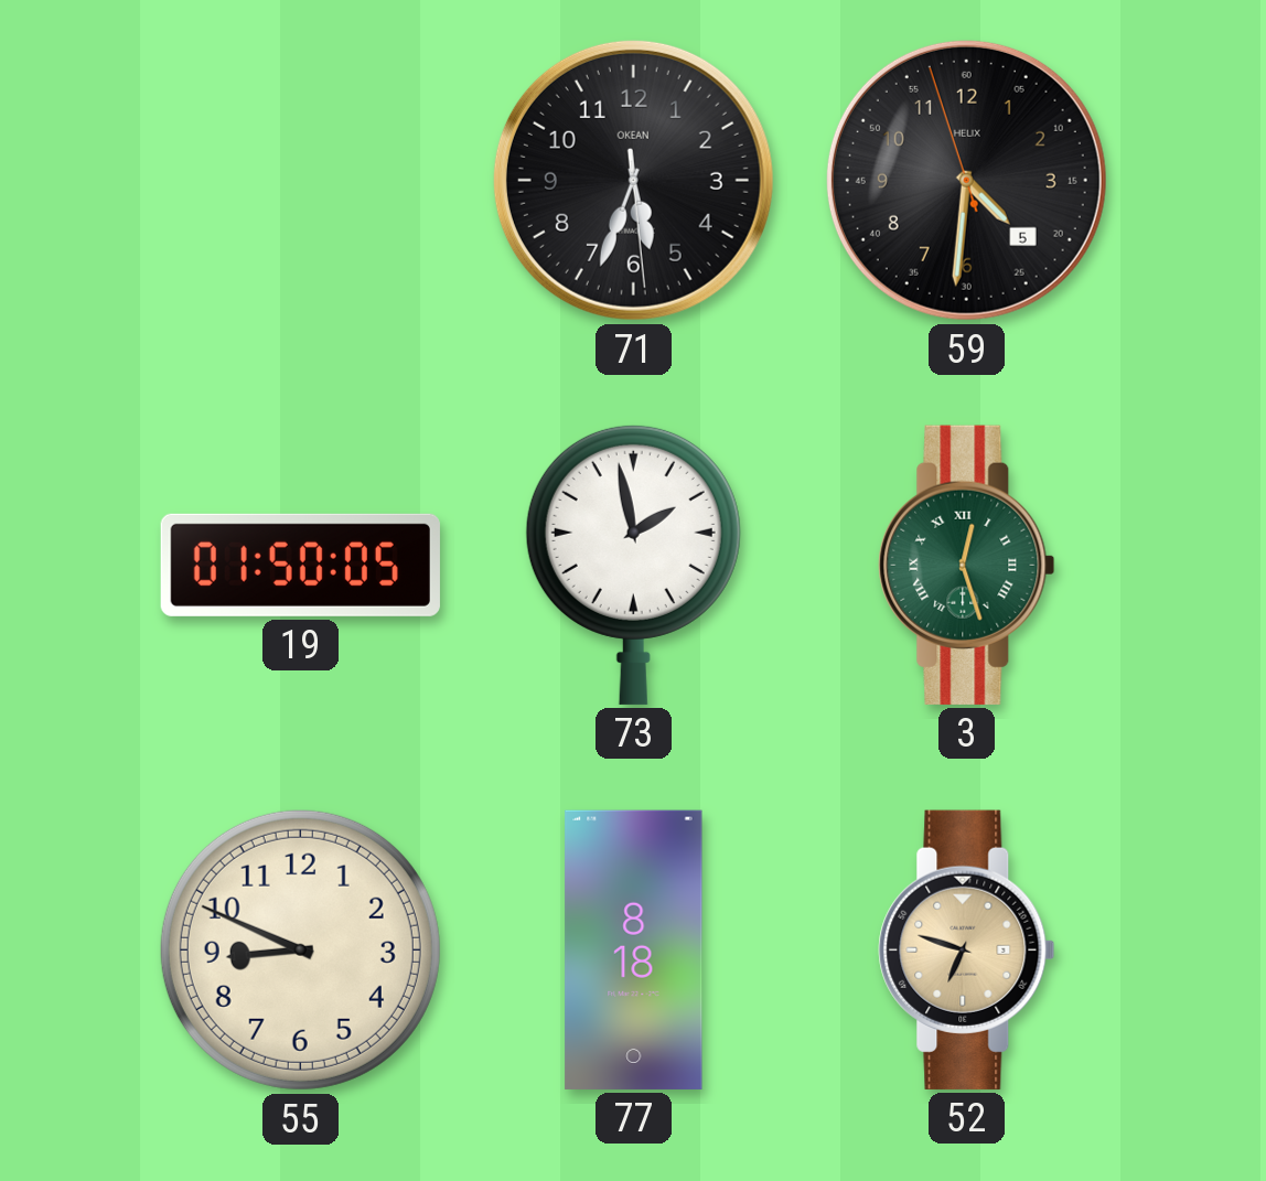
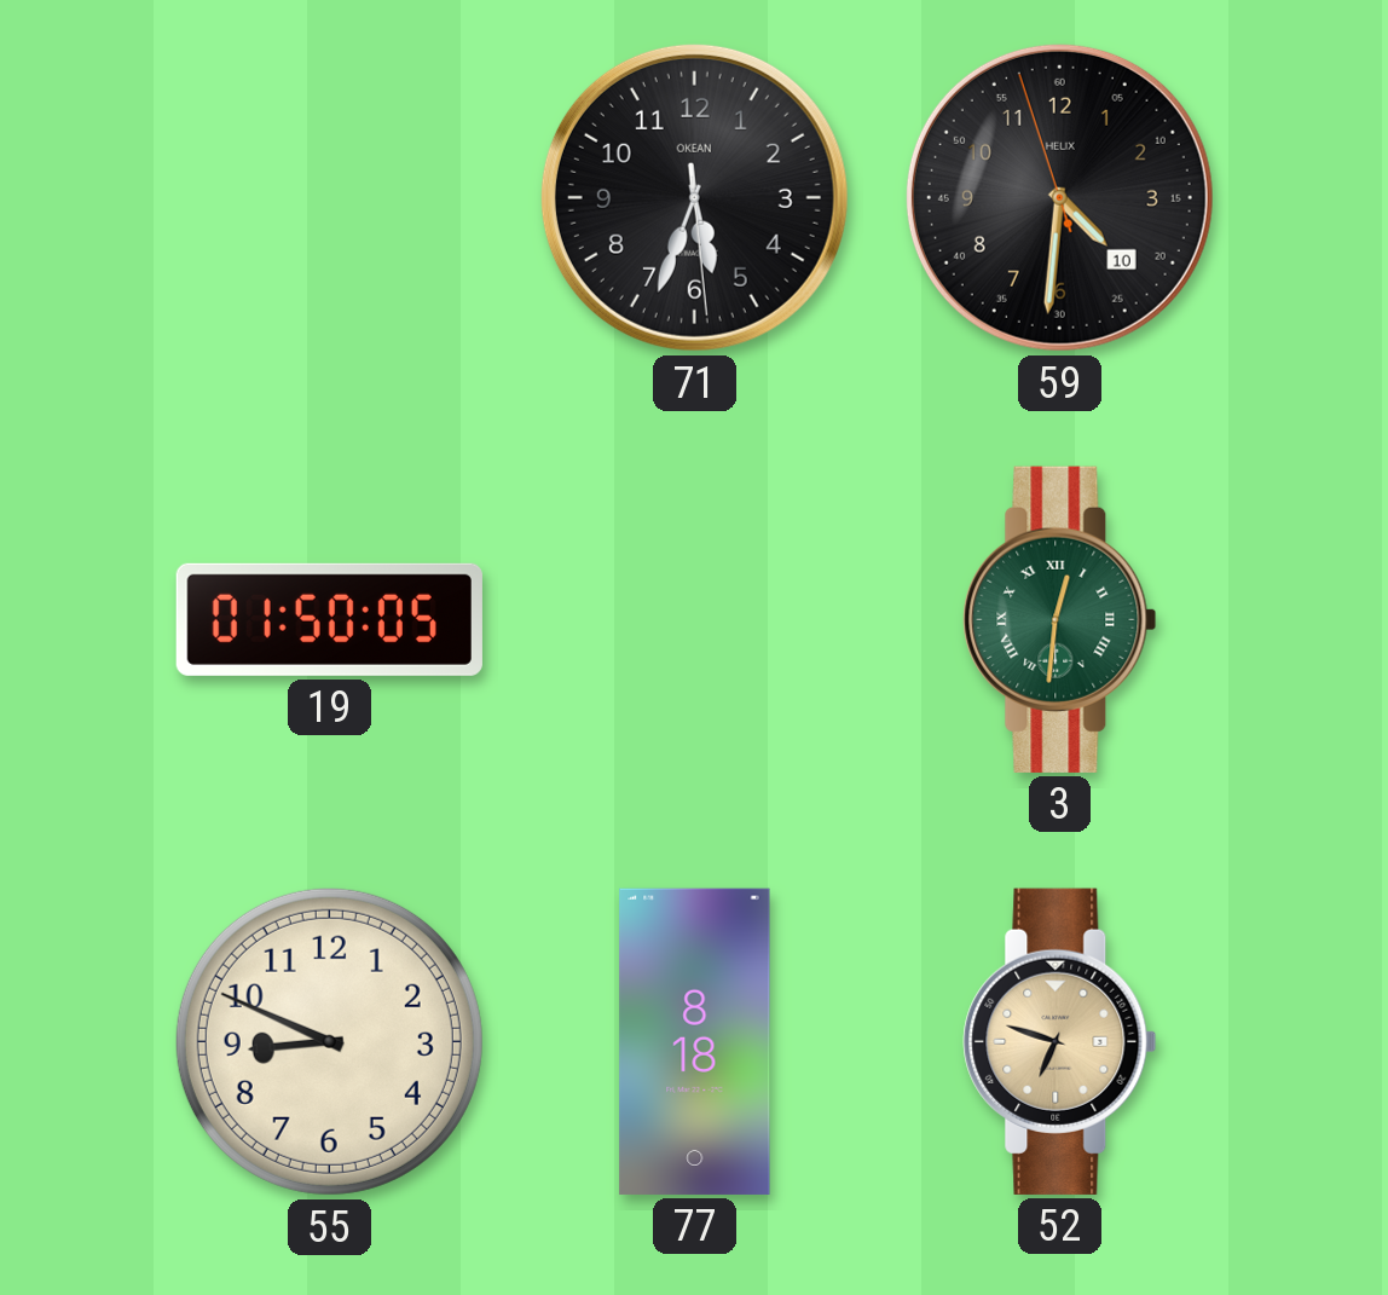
59 date: 5 -> 10 (1059, 197)
73: 1:58 -> none (633, 565)
3: 12:27 -> 12:31 (1060, 619)
